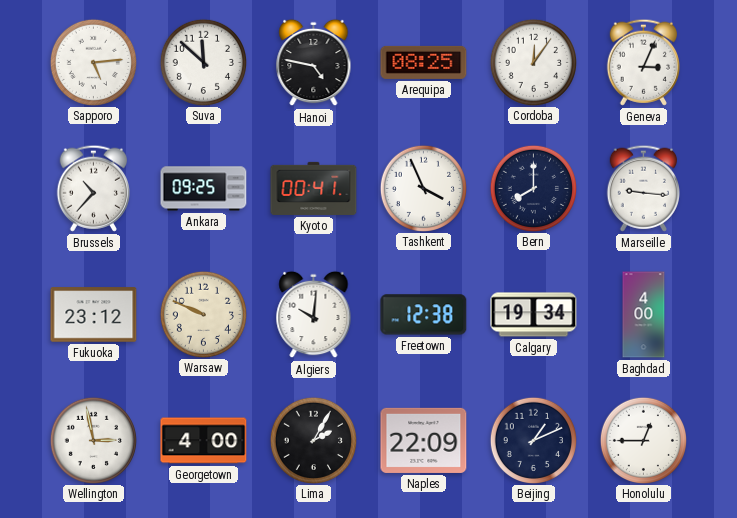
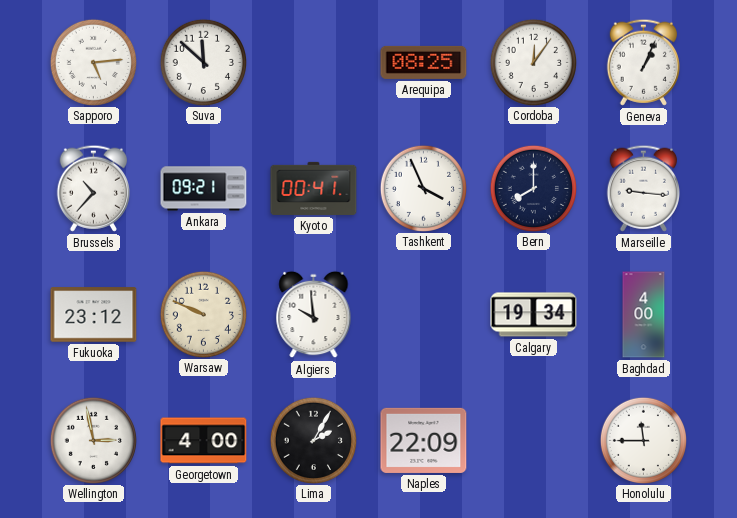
Hanoi: 4:47 -> none (314, 63)
Geneva: 3:04 -> 1:04 (643, 62)
Ankara: 09:25 -> 09:21 (204, 189)
Algiers: 10:01 -> 9:59 (314, 315)
Freetown: 12:38 -> none (424, 315)
Beijing: 1:11 -> none (533, 440)
Honolulu: 12:45 -> 11:45 (643, 440)
